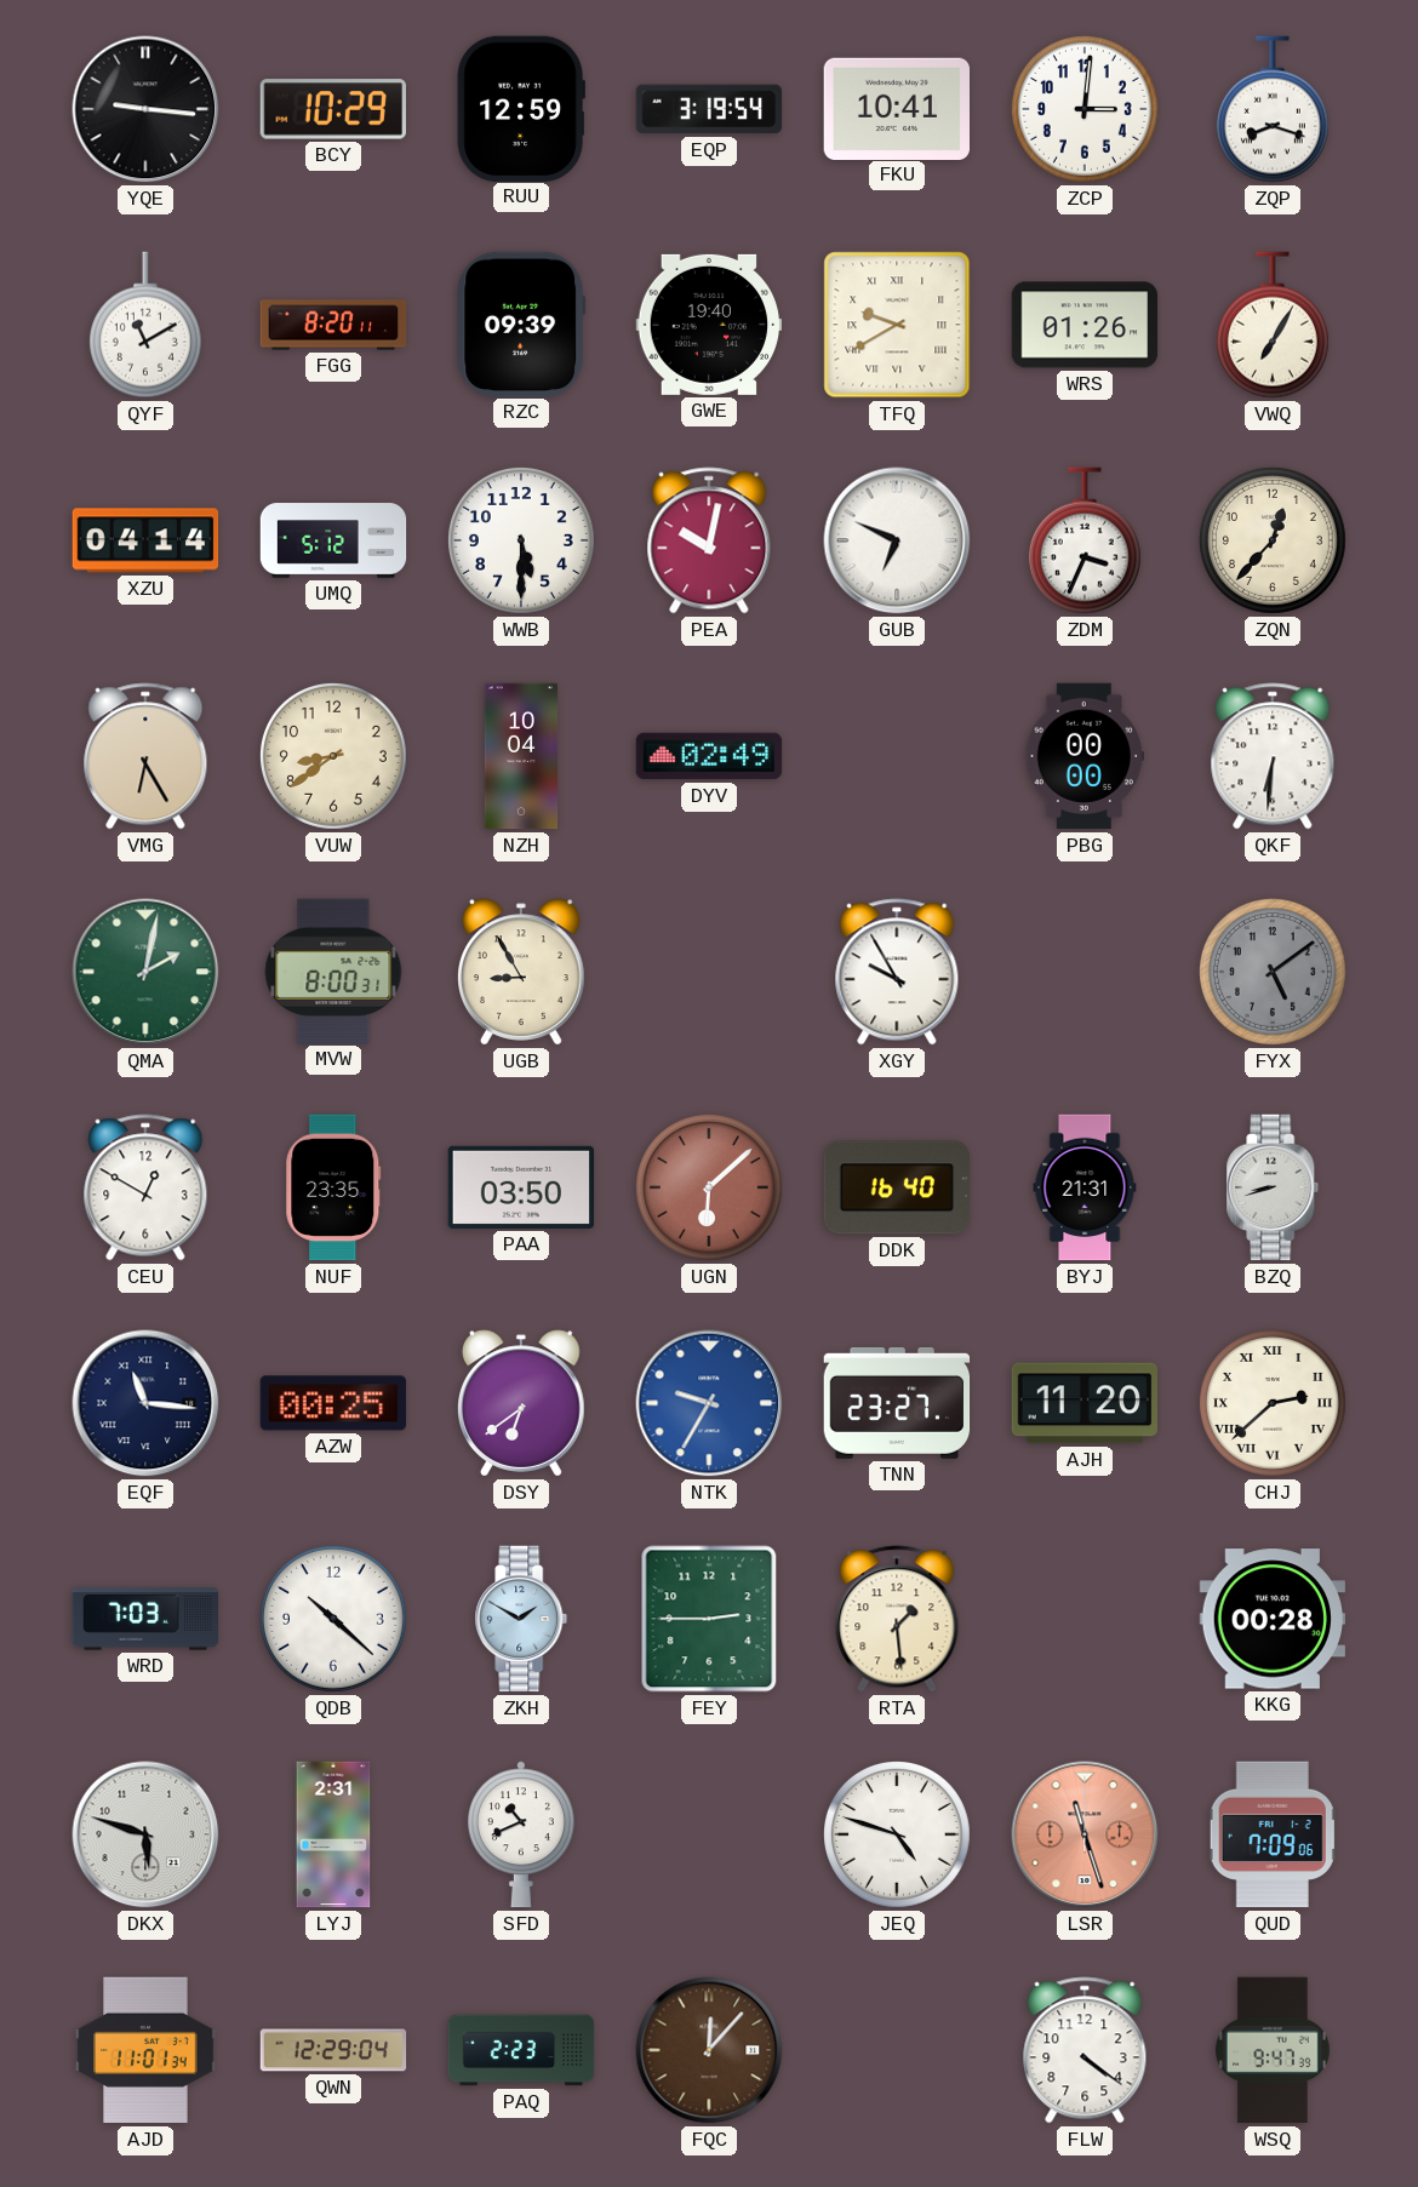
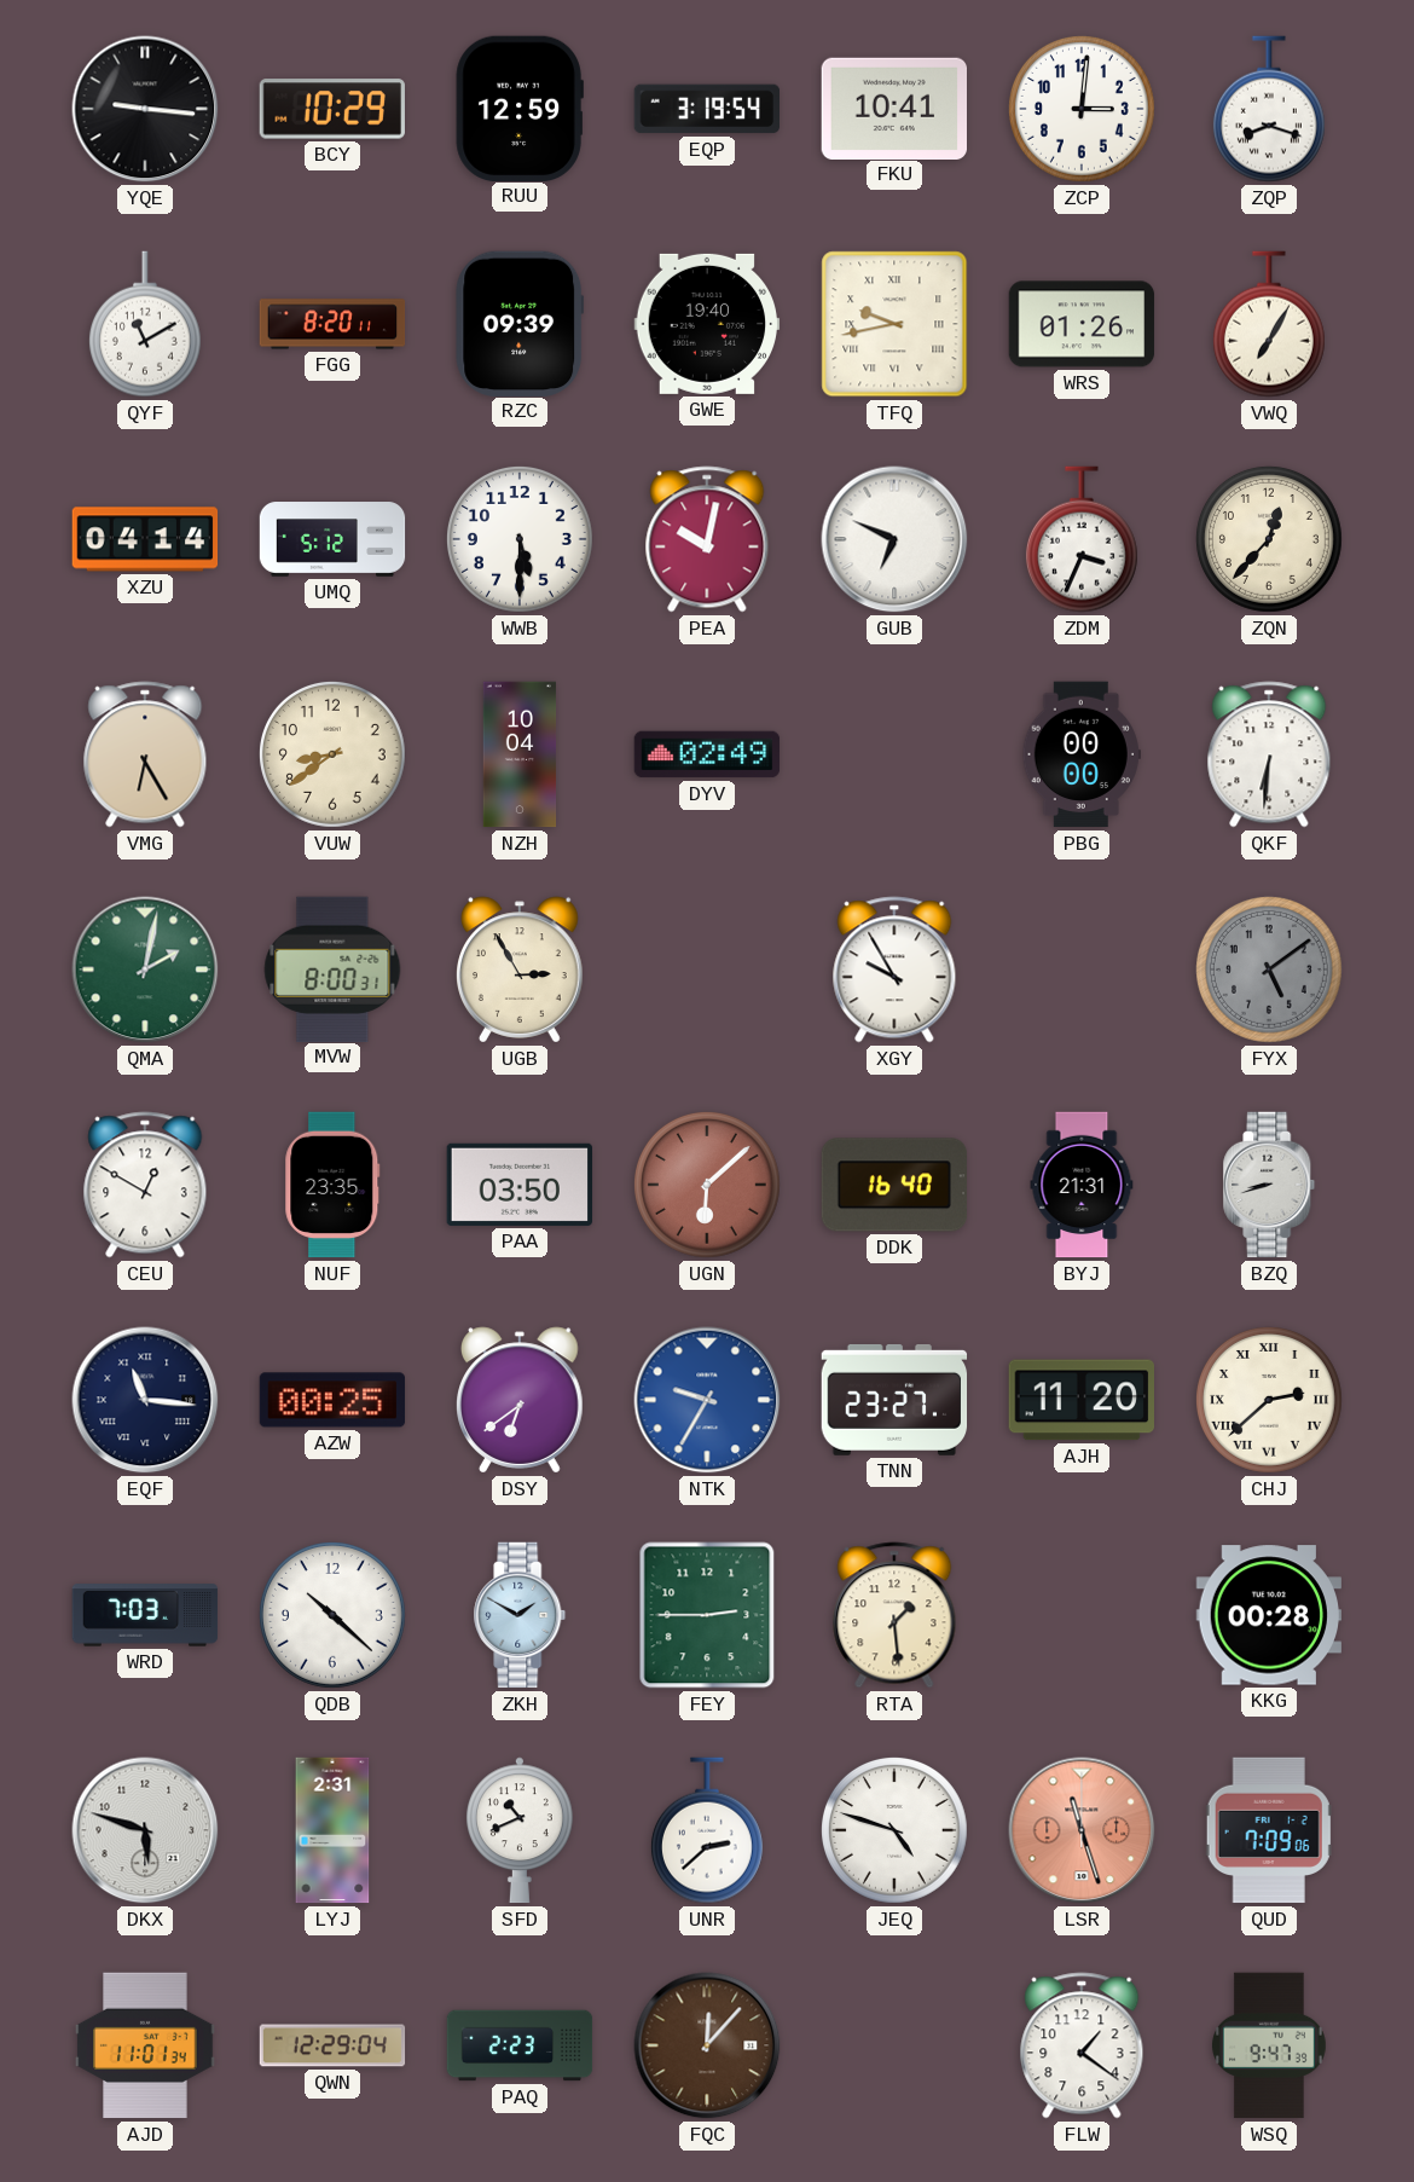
TFQ: 9:40 -> 9:43 (894, 324)
UGB: 8:55 -> 2:55 (521, 970)
UNR: none -> 2:38 (707, 1830)
FLW: 4:21 -> 1:21 (1082, 2045)
